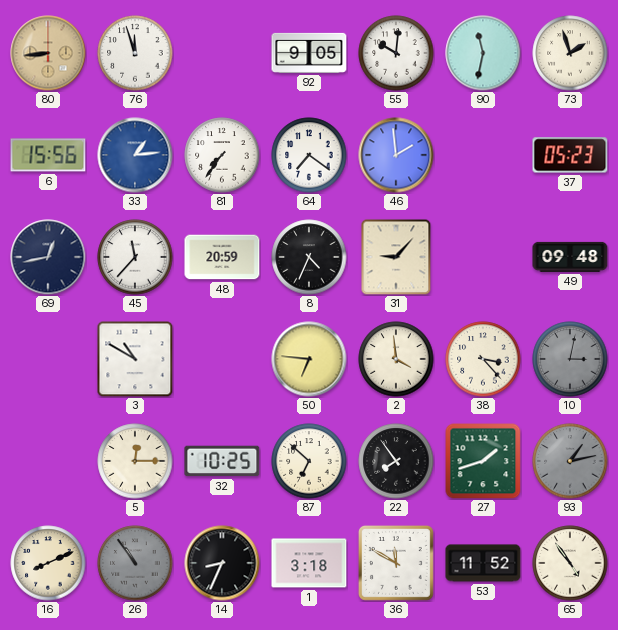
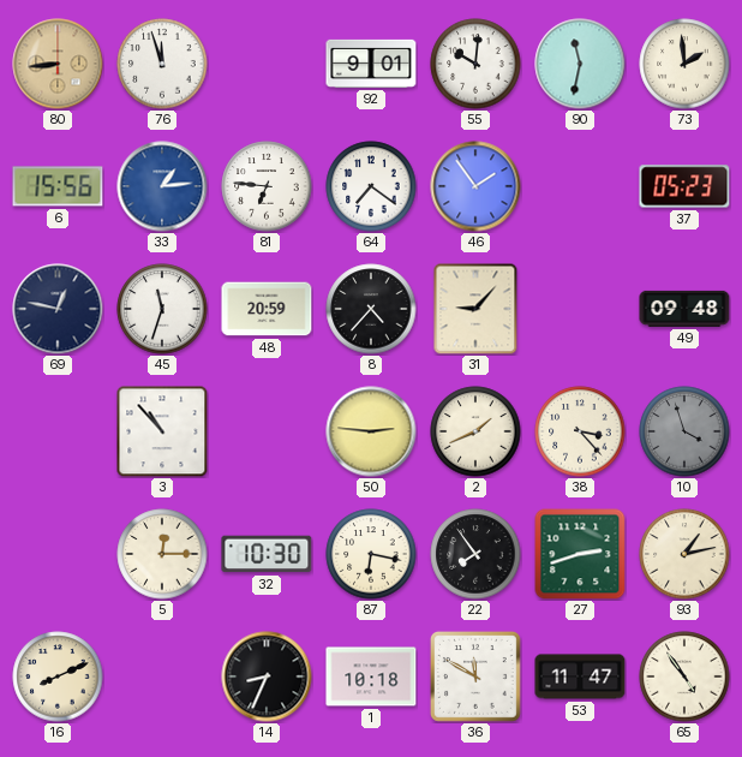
92: 9:05 -> 9:01 (371, 64)
73: 1:57 -> 1:59 (684, 64)
81: 7:36 -> 6:46 (267, 186)
46: 1:59 -> 1:54 (475, 186)
69: 12:43 -> 12:47 (58, 309)
45: 11:37 -> 11:33 (162, 309)
8: 4:34 -> 4:37 (371, 309)
3: 10:50 -> 10:53 (162, 431)
50: 6:46 -> 2:46 (371, 431)
2: 3:59 -> 1:41 (475, 431)
10: 3:02 -> 3:57 (684, 431)
32: 10:25 -> 10:30 (267, 554)
87: 6:52 -> 6:17 (371, 554)
27: 1:42 -> 2:42 (580, 554)
93 dial: grey -> cream (684, 554)
26: 10:54 -> none (135, 563)
1: 3:18 -> 10:18 (371, 676)
53: 11:52 -> 11:47 (580, 676)
